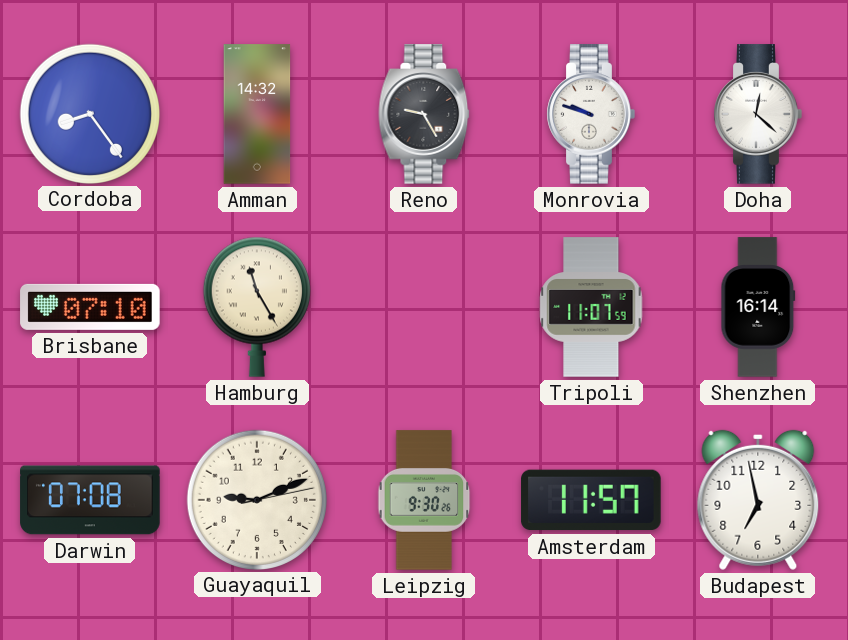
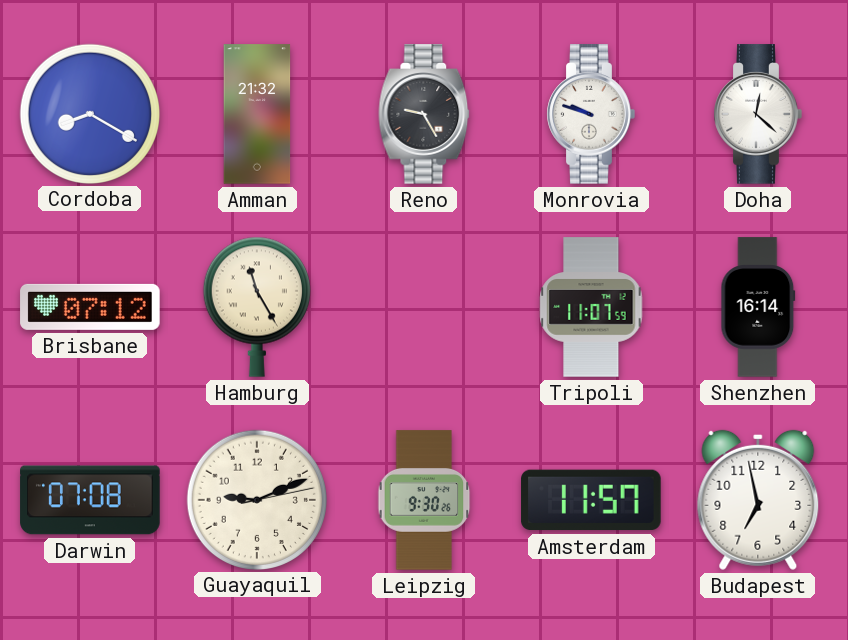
Cordoba: 8:24 -> 8:20 (89, 113)
Amman: 14:32 -> 21:32 (257, 114)
Brisbane: 07:10 -> 07:12 (90, 307)
